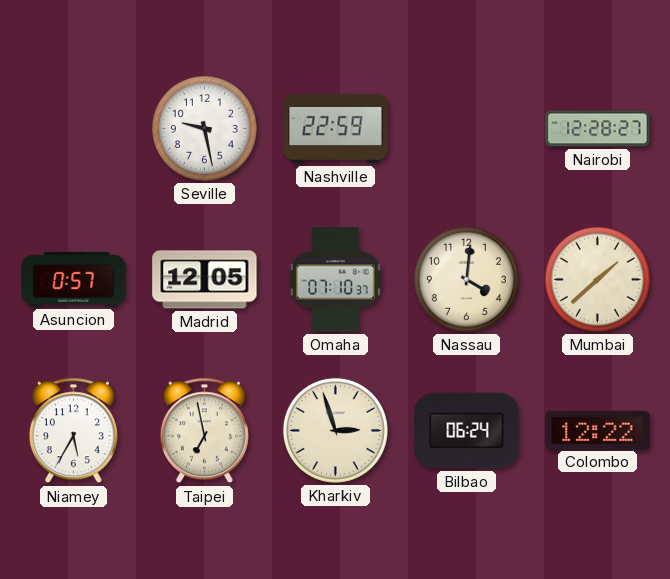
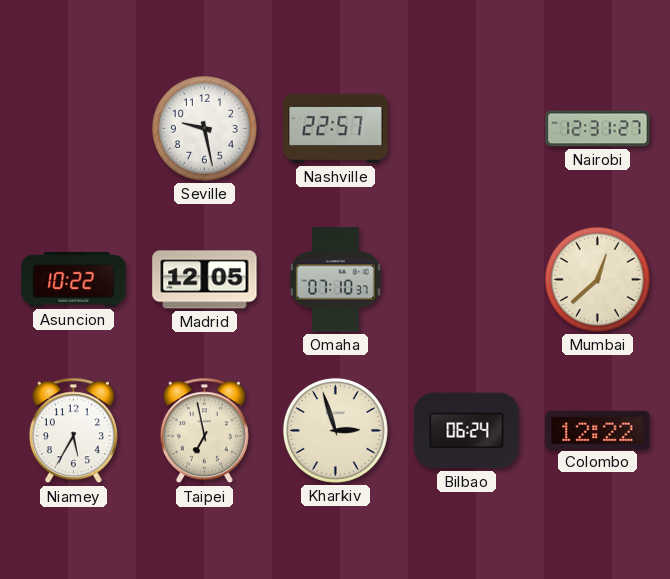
Nashville: 22:59 -> 22:57 (336, 129)
Nairobi: 12:28 -> 12:31 (598, 129)
Asuncion: 0:57 -> 10:22 (74, 279)
Nassau: 4:01 -> none (466, 279)
Mumbai: 1:38 -> 12:38 (597, 279)
